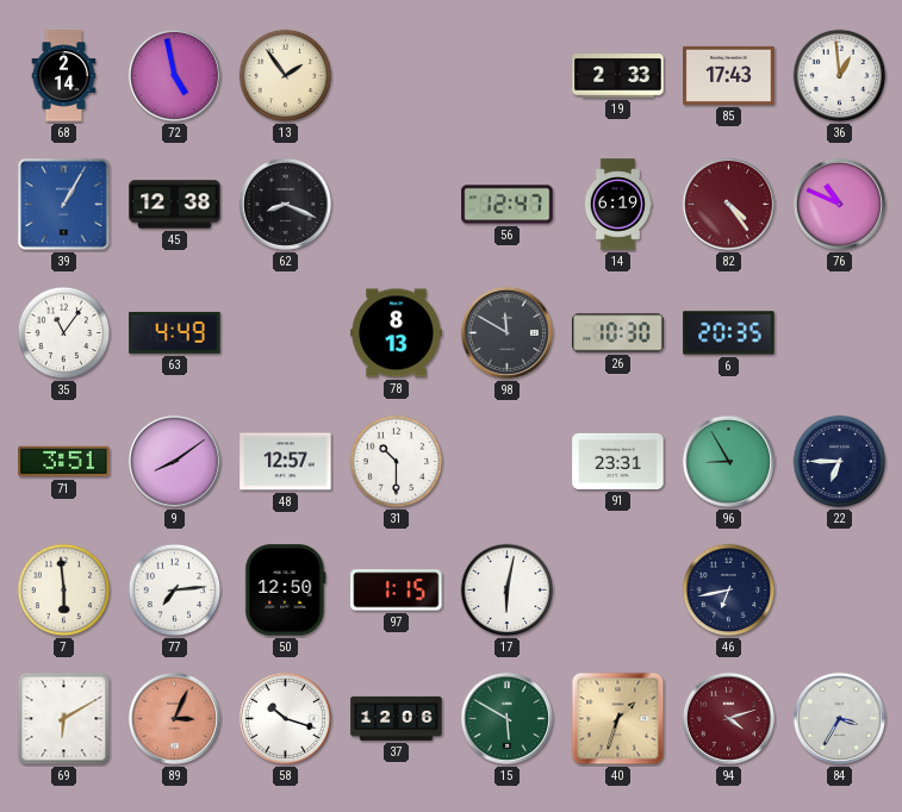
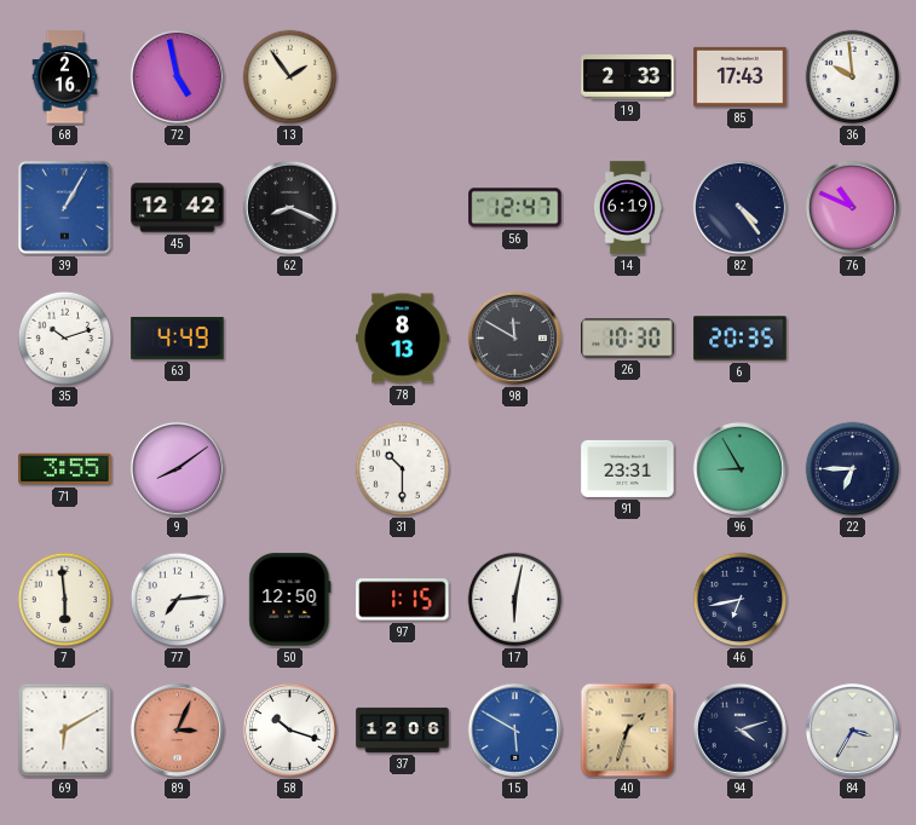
68: 2:14 -> 2:16 (65, 77)
36: 12:59 -> 9:59 (853, 77)
45: 12:38 -> 12:42 (178, 208)
82 dial: burgundy -> navy (739, 207)
35: 11:06 -> 10:12 (65, 339)
71: 3:51 -> 3:55 (65, 469)
48: 12:57 -> none (286, 462)
15 dial: green -> blue (514, 729)
94 dial: burgundy -> navy (739, 729)
